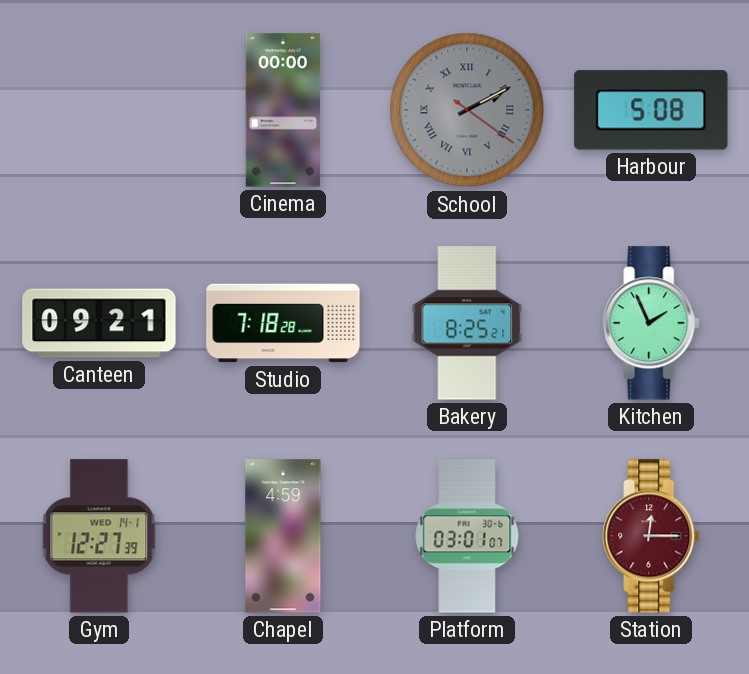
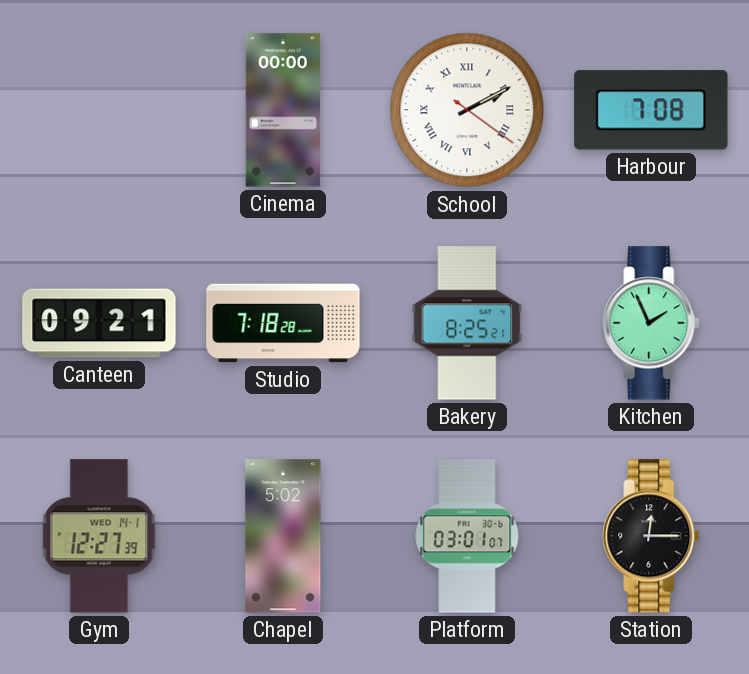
School dial: grey -> white (467, 110)
Harbour: 5:08 -> 7:08 (651, 110)
Chapel: 4:59 -> 5:02 (283, 536)
Station dial: burgundy -> black (651, 536)
